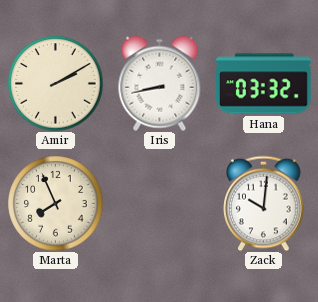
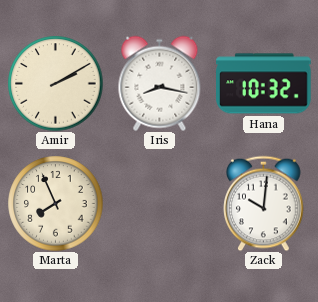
Iris: 8:43 -> 8:17 (160, 83)
Hana: 03:32 -> 10:32 (264, 84)
